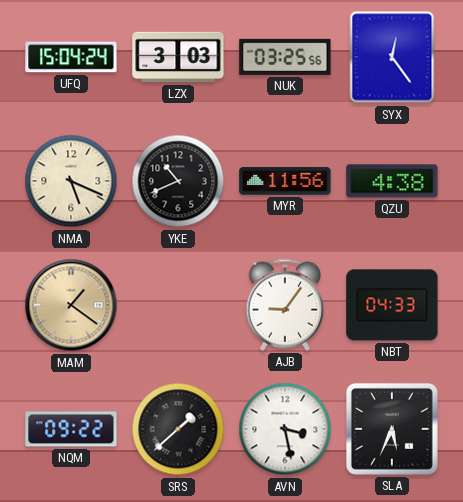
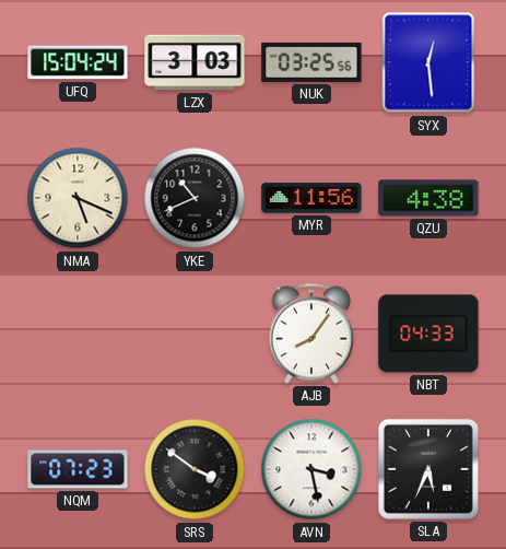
SYX: 12:24 -> 12:29 (428, 62)
MAM: 1:21 -> none (71, 305)
AJB: 9:06 -> 8:06 (311, 334)
NQM: 09:22 -> 07:23 (78, 469)
SRS: 1:38 -> 3:51 (195, 469)
